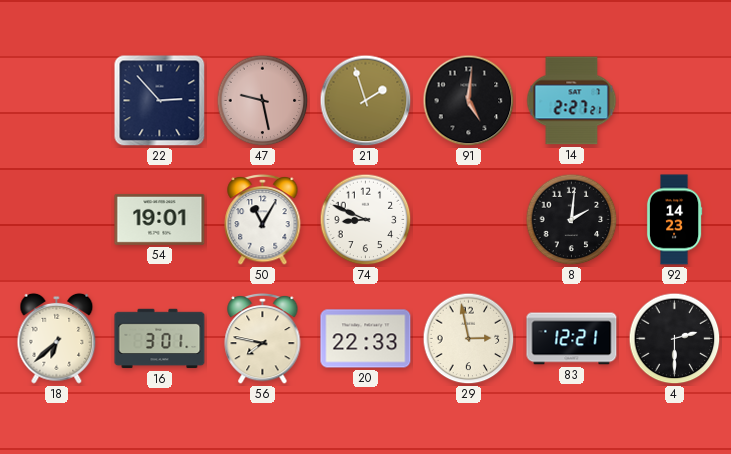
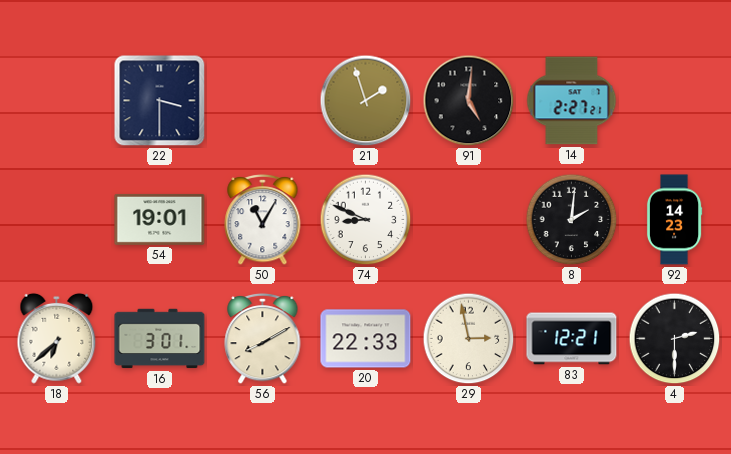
22: 2:53 -> 3:30 (160, 101)
47: 9:28 -> none (263, 101)
56: 7:47 -> 8:10 (263, 338)
